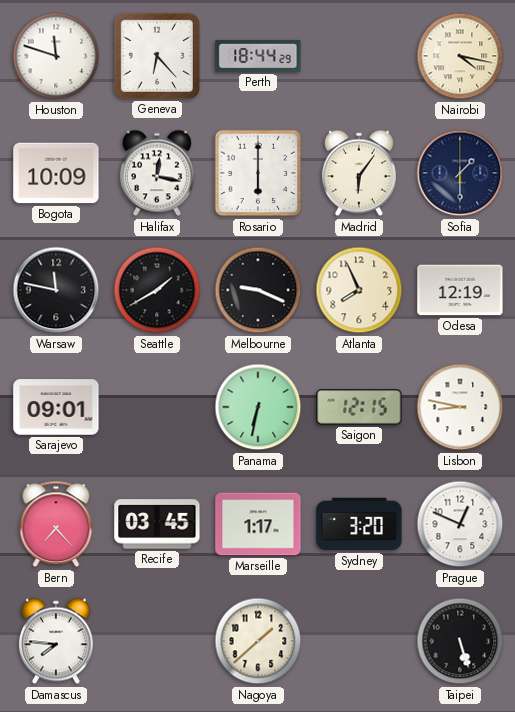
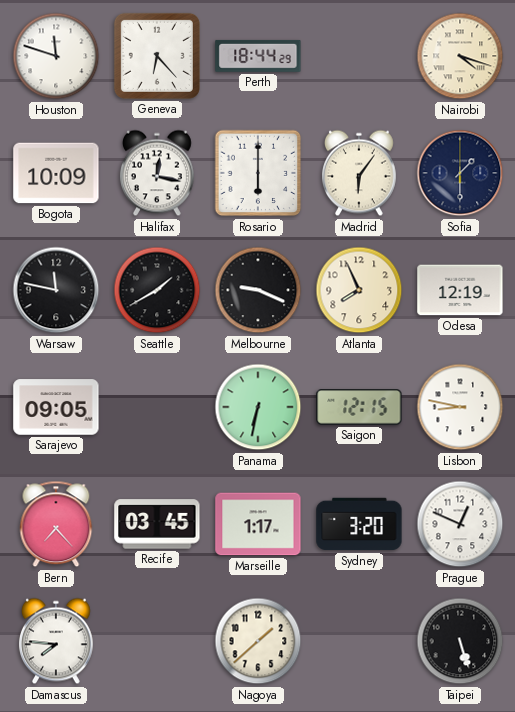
Nairobi: 4:17 -> 4:18 (460, 56)
Sarajevo: 09:01 -> 09:05 (56, 407)
